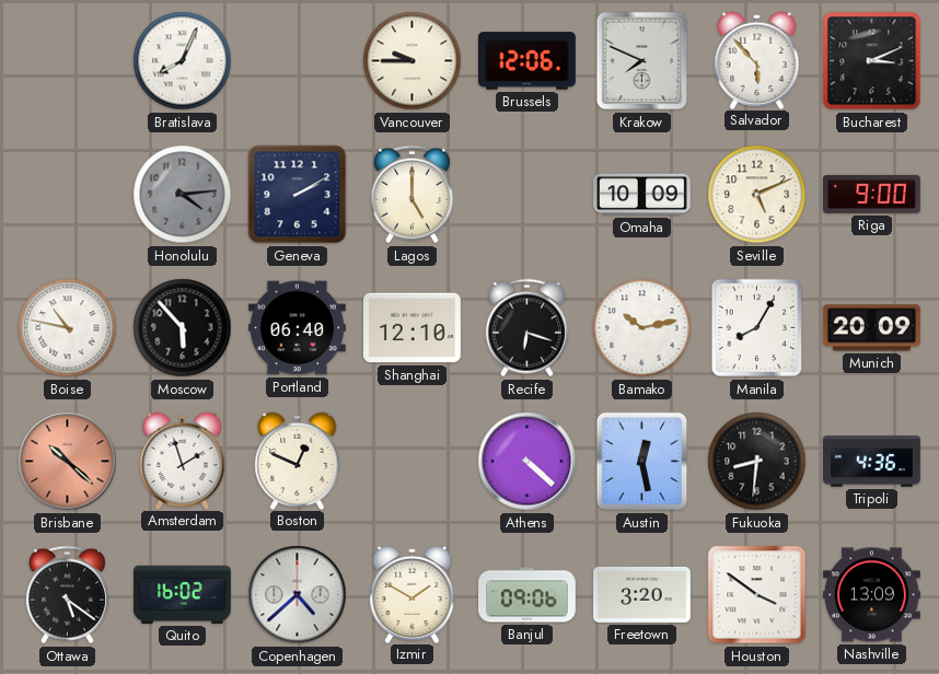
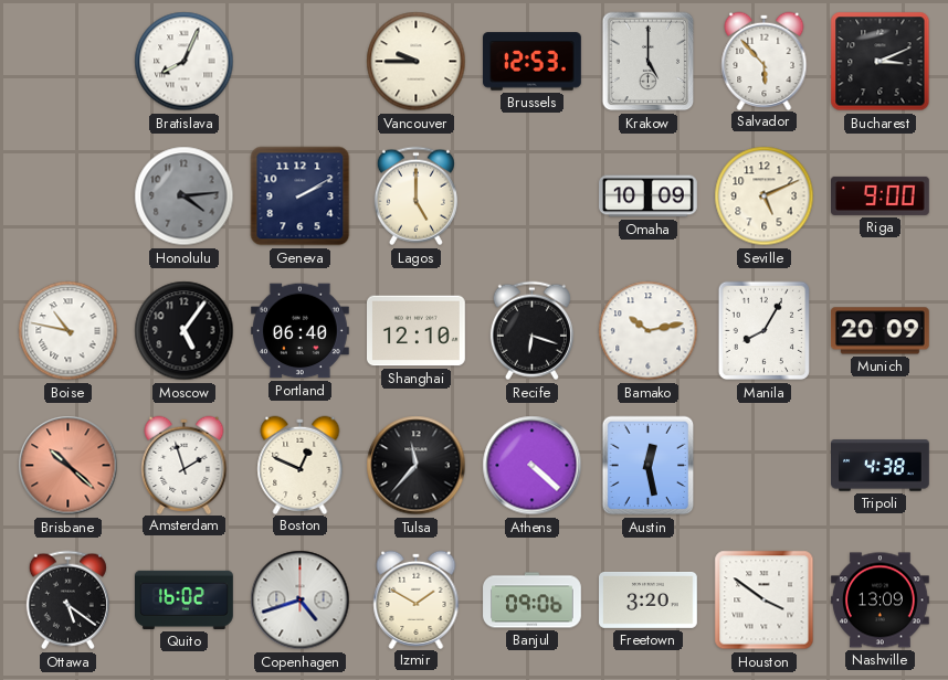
Brussels: 12:06 -> 12:53 (533, 62)
Krakow: 7:49 -> 5:00 (649, 62)
Moscow: 5:53 -> 5:06 (185, 331)
Tulsa: none -> 11:37 (417, 466)
Fukuoka: 8:31 -> none (757, 462)
Tripoli: 4:36 -> 4:38 (881, 466)
Copenhagen: 4:38 -> 4:42 (301, 601)
